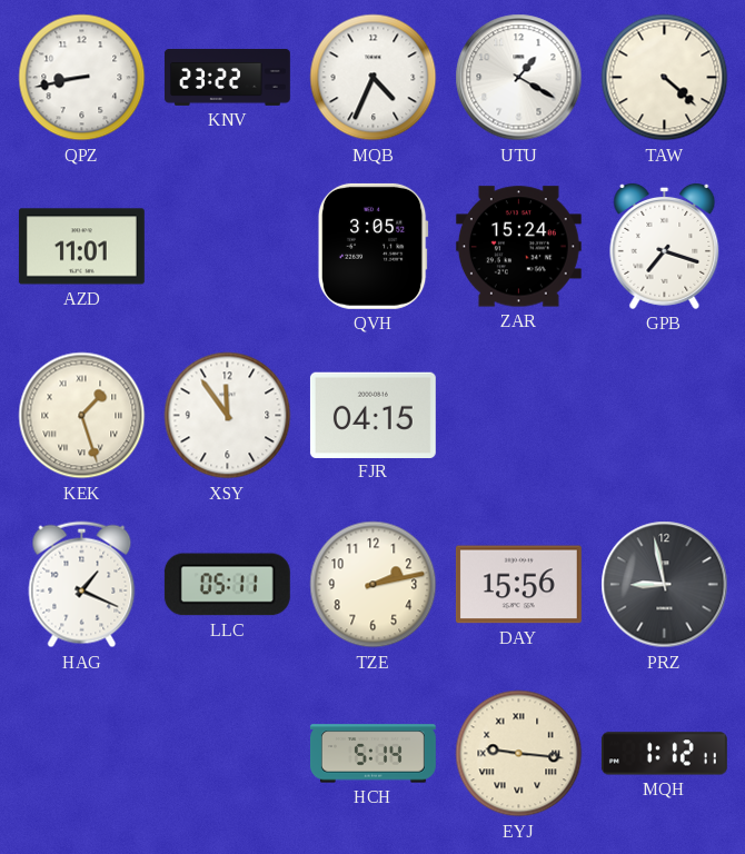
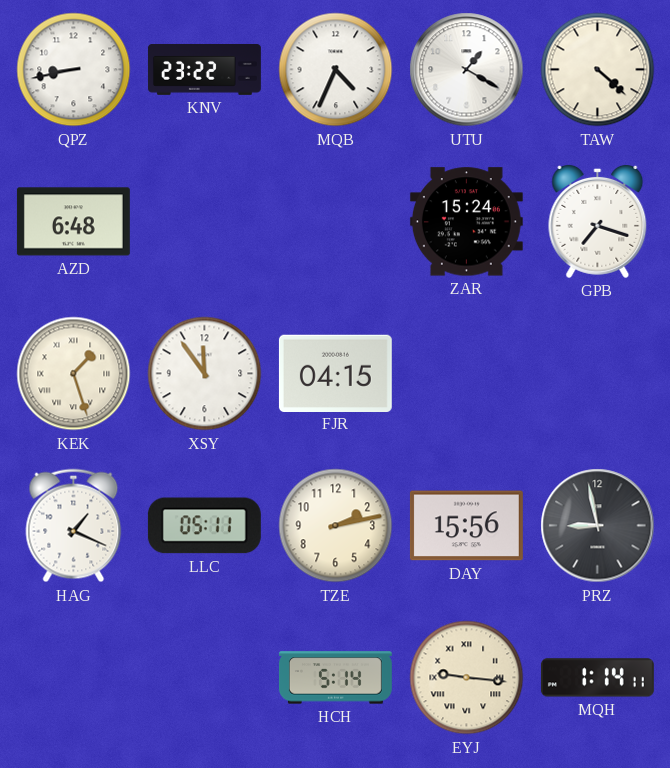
AZD: 11:01 -> 6:48 (73, 222)
QVH: 3:05 -> none (372, 246)
MQH: 1:12 -> 1:14 (597, 678)
